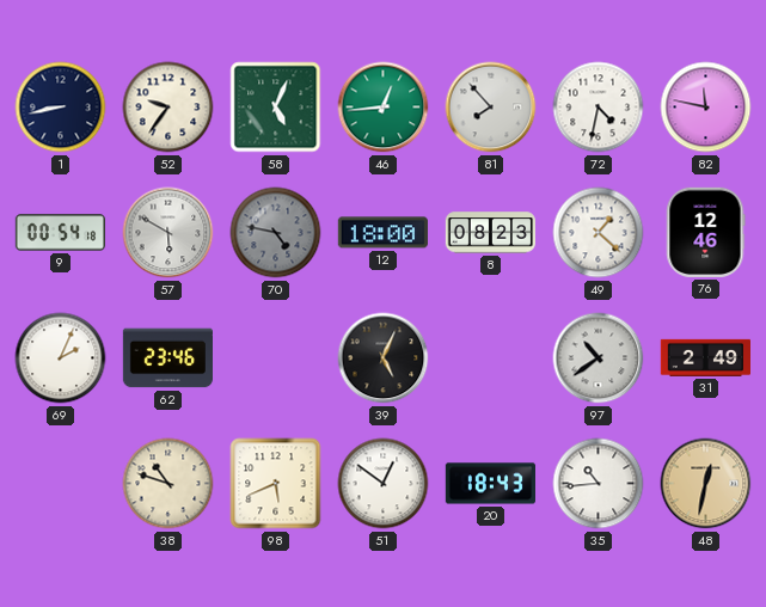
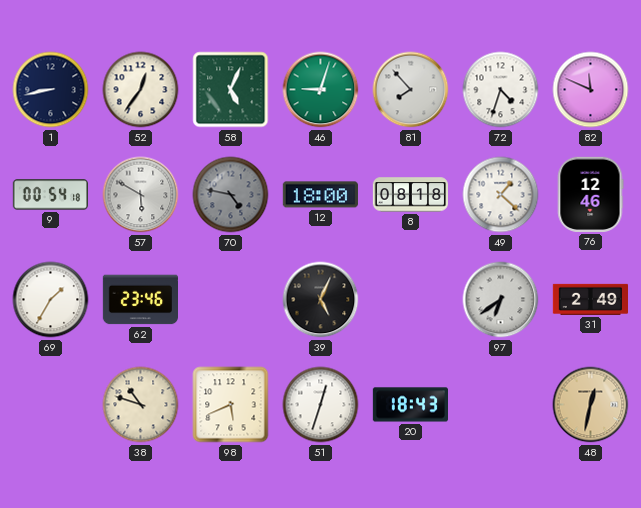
52: 9:36 -> 12:36 (141, 90)
46: 12:44 -> 9:03 (321, 90)
72: 4:32 -> 4:33 (501, 90)
82: 11:47 -> 11:49 (591, 90)
8: 08:23 -> 08:18 (411, 195)
69: 2:04 -> 1:35 (51, 300)
97: 10:39 -> 6:39 (501, 300)
51: 12:51 -> 12:33 (321, 405)
35: 10:44 -> none (599, 484)
